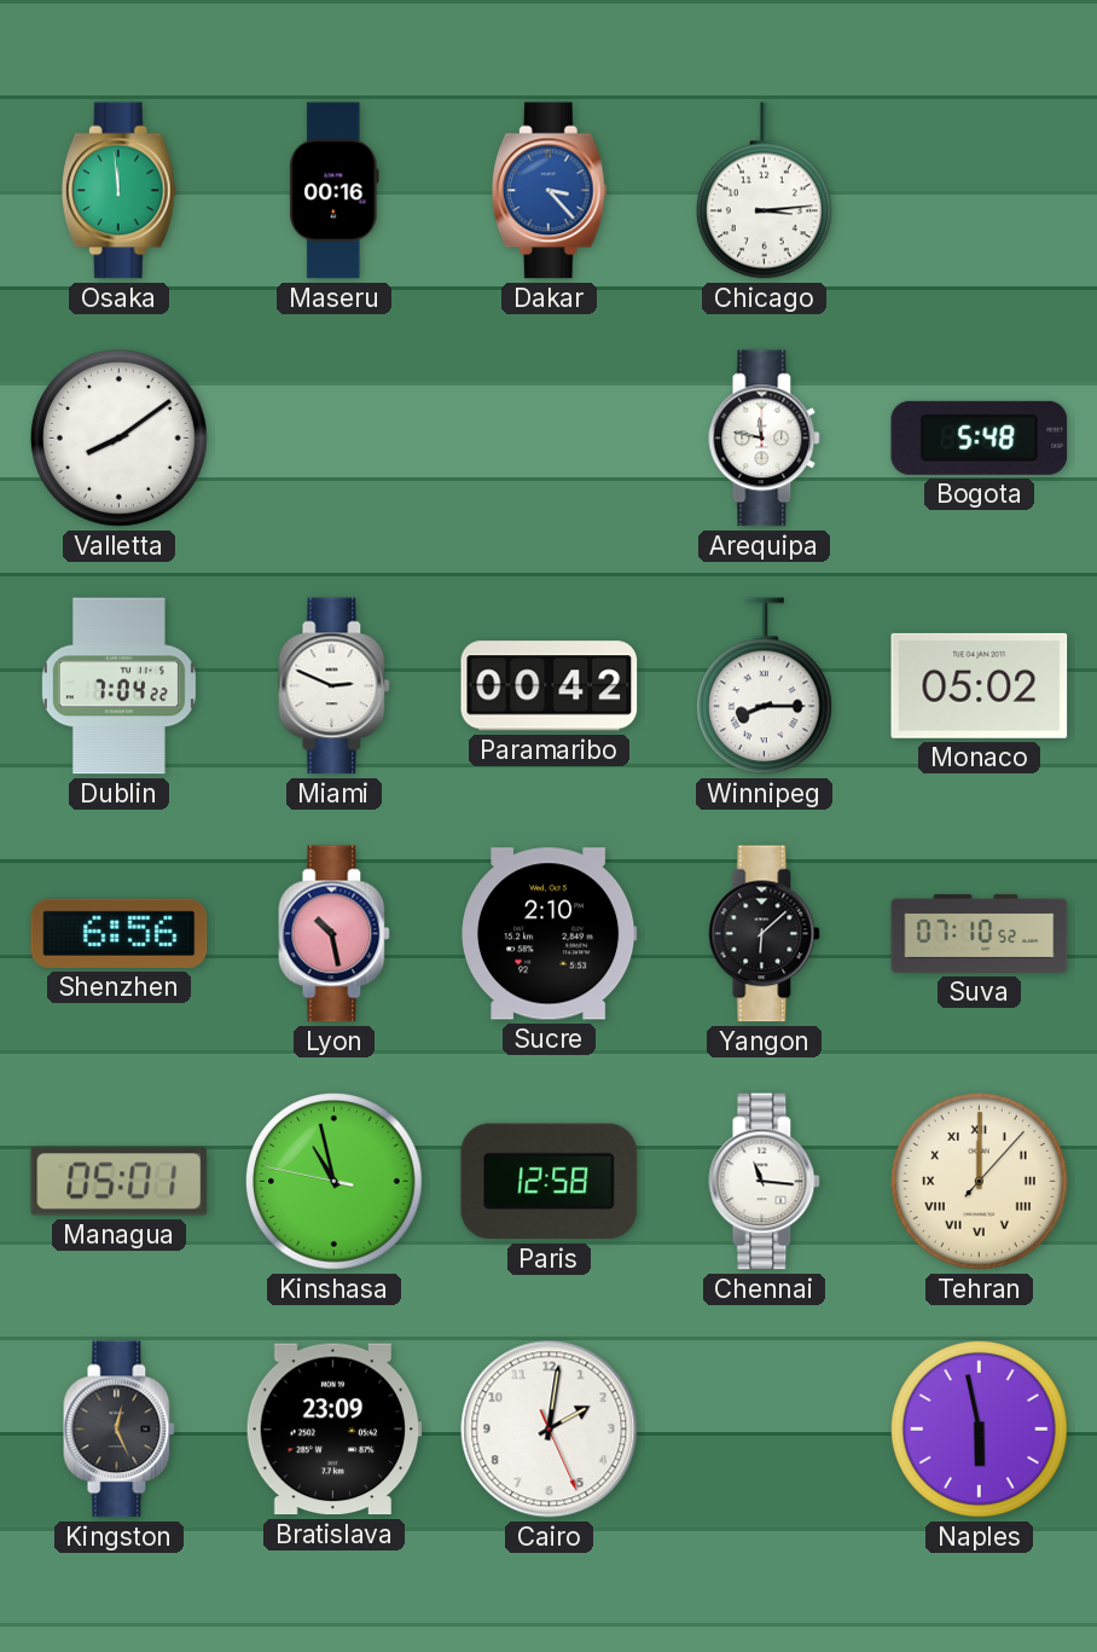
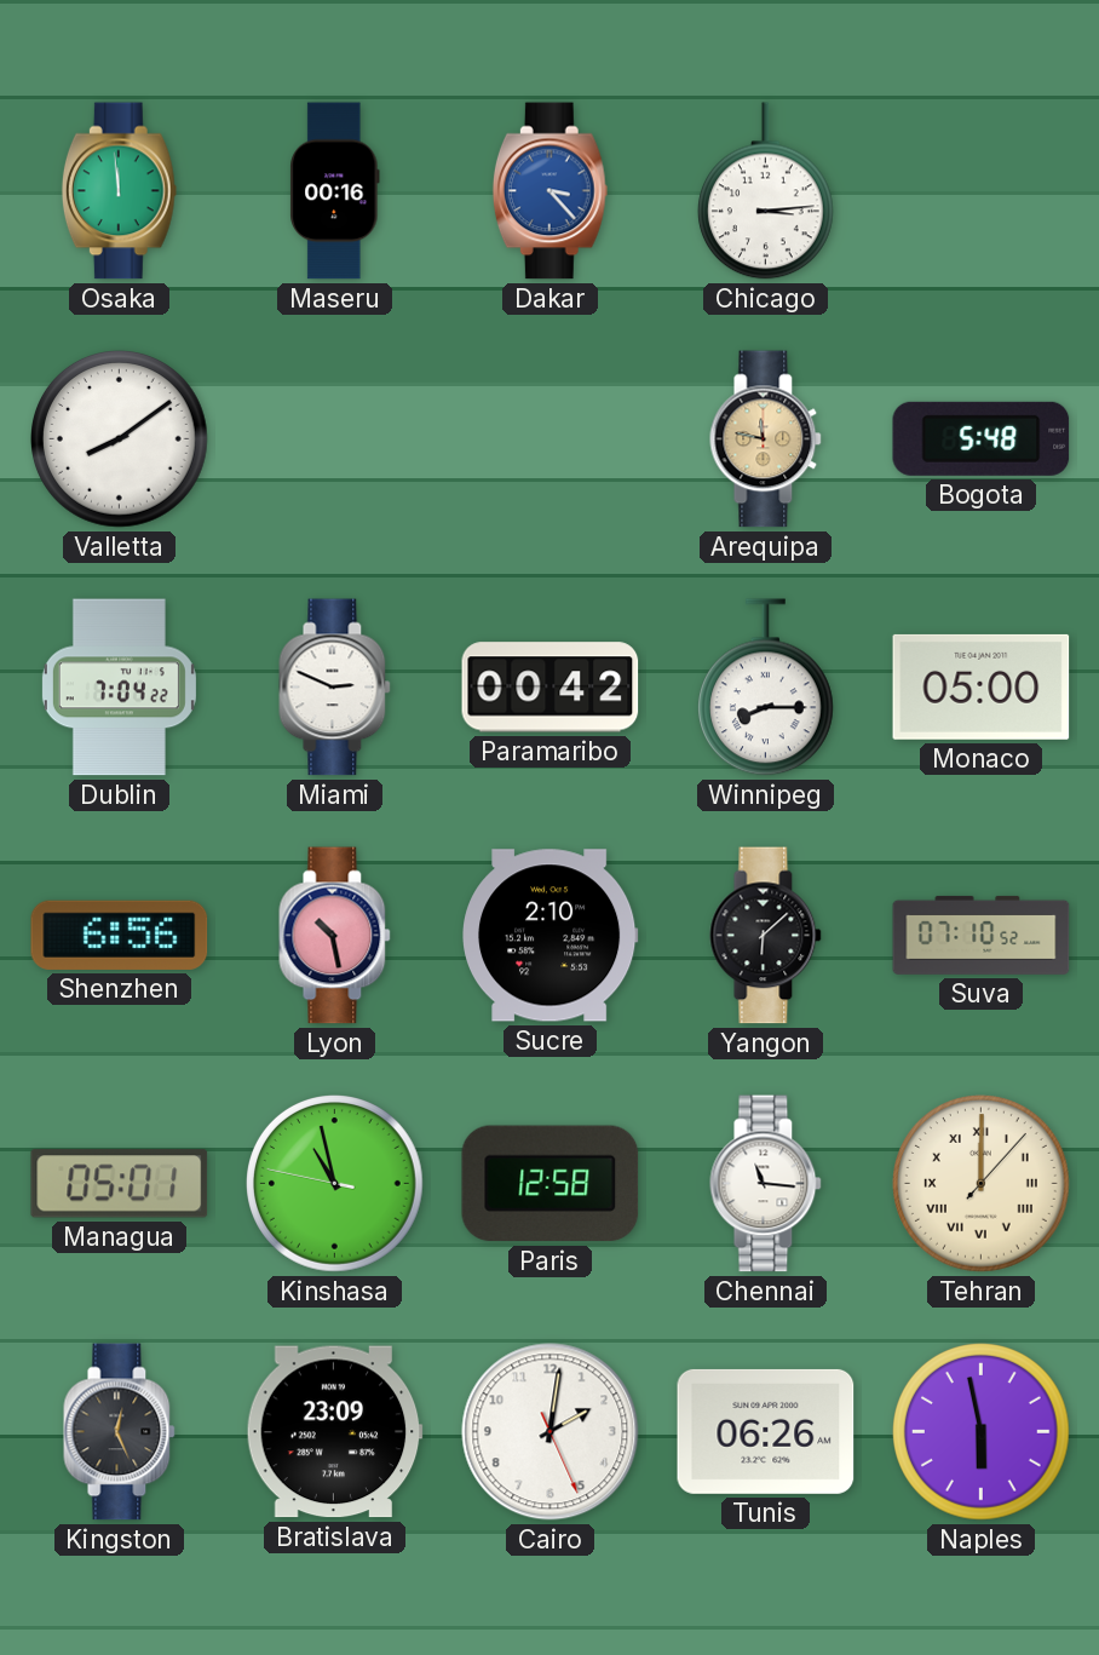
Arequipa dial: white -> champagne (766, 439)
Monaco: 05:02 -> 05:00 (982, 686)
Tunis: none -> 06:26 (766, 1431)
